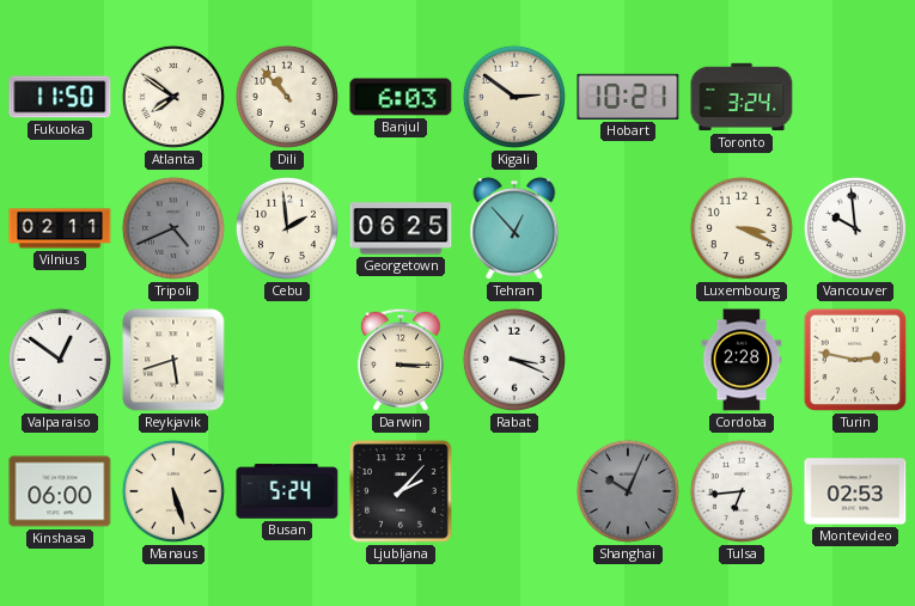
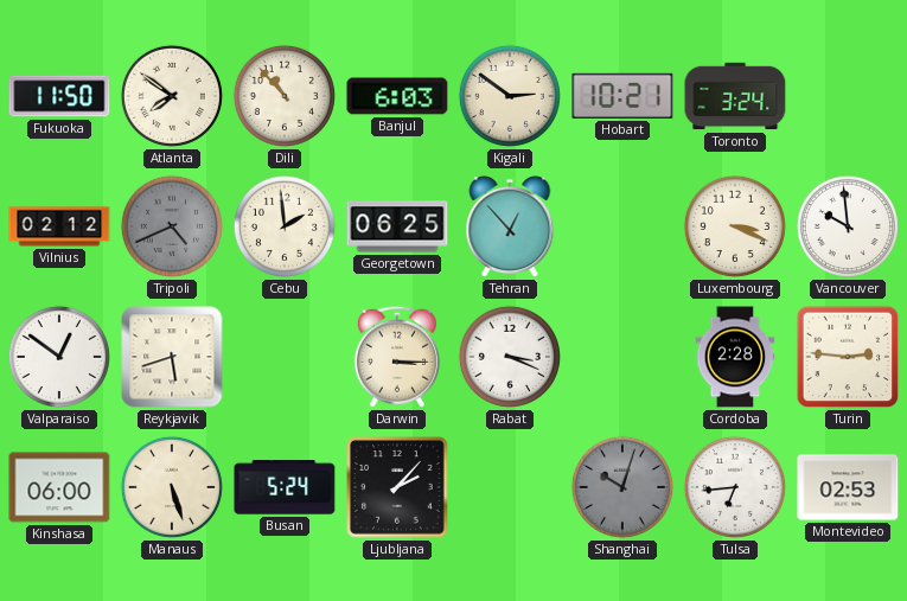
Vilnius: 02:11 -> 02:12 (59, 226)
Turin: 2:47 -> 2:46 (848, 357)
Shanghai: 10:04 -> 10:03 (622, 487)
